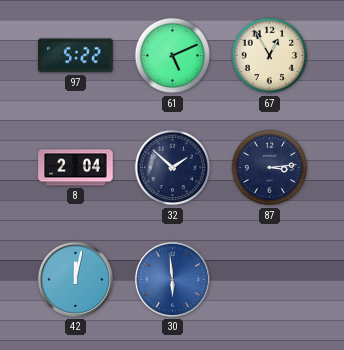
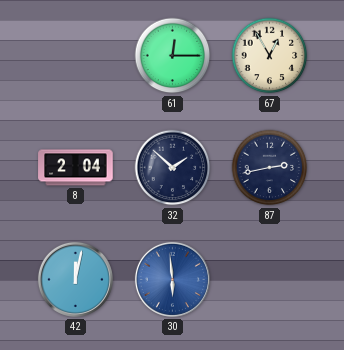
97: 5:22 -> none (76, 56)
61: 5:11 -> 12:15 (173, 56)
87: 3:14 -> 2:43 (270, 168)
